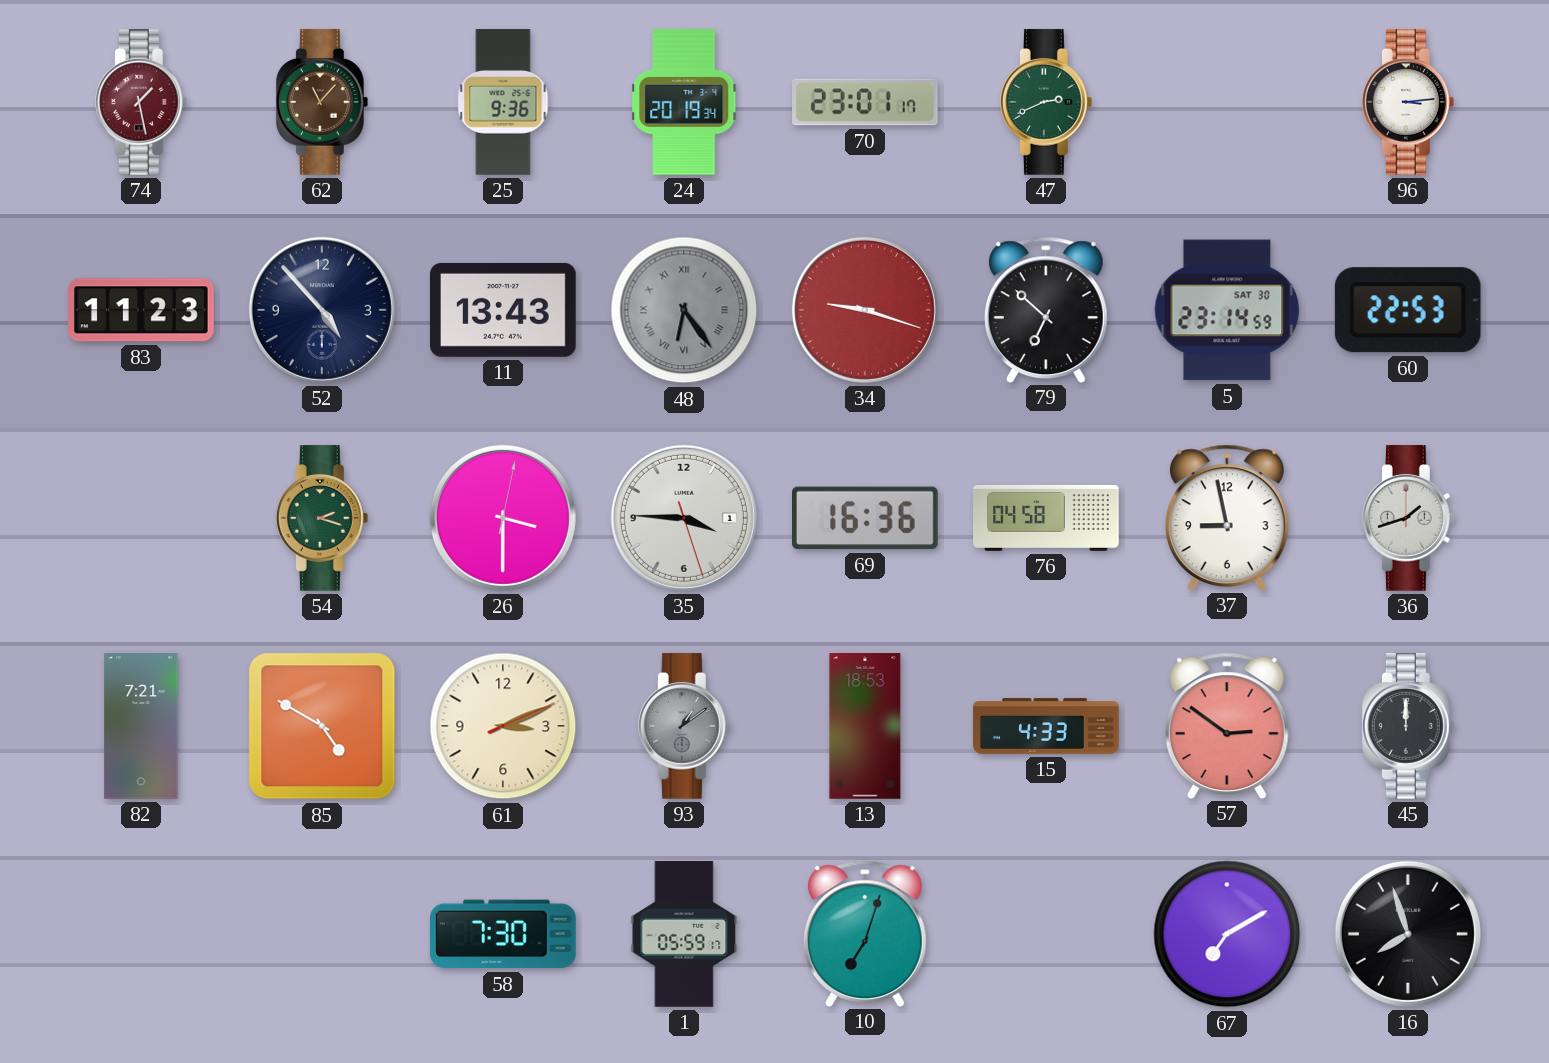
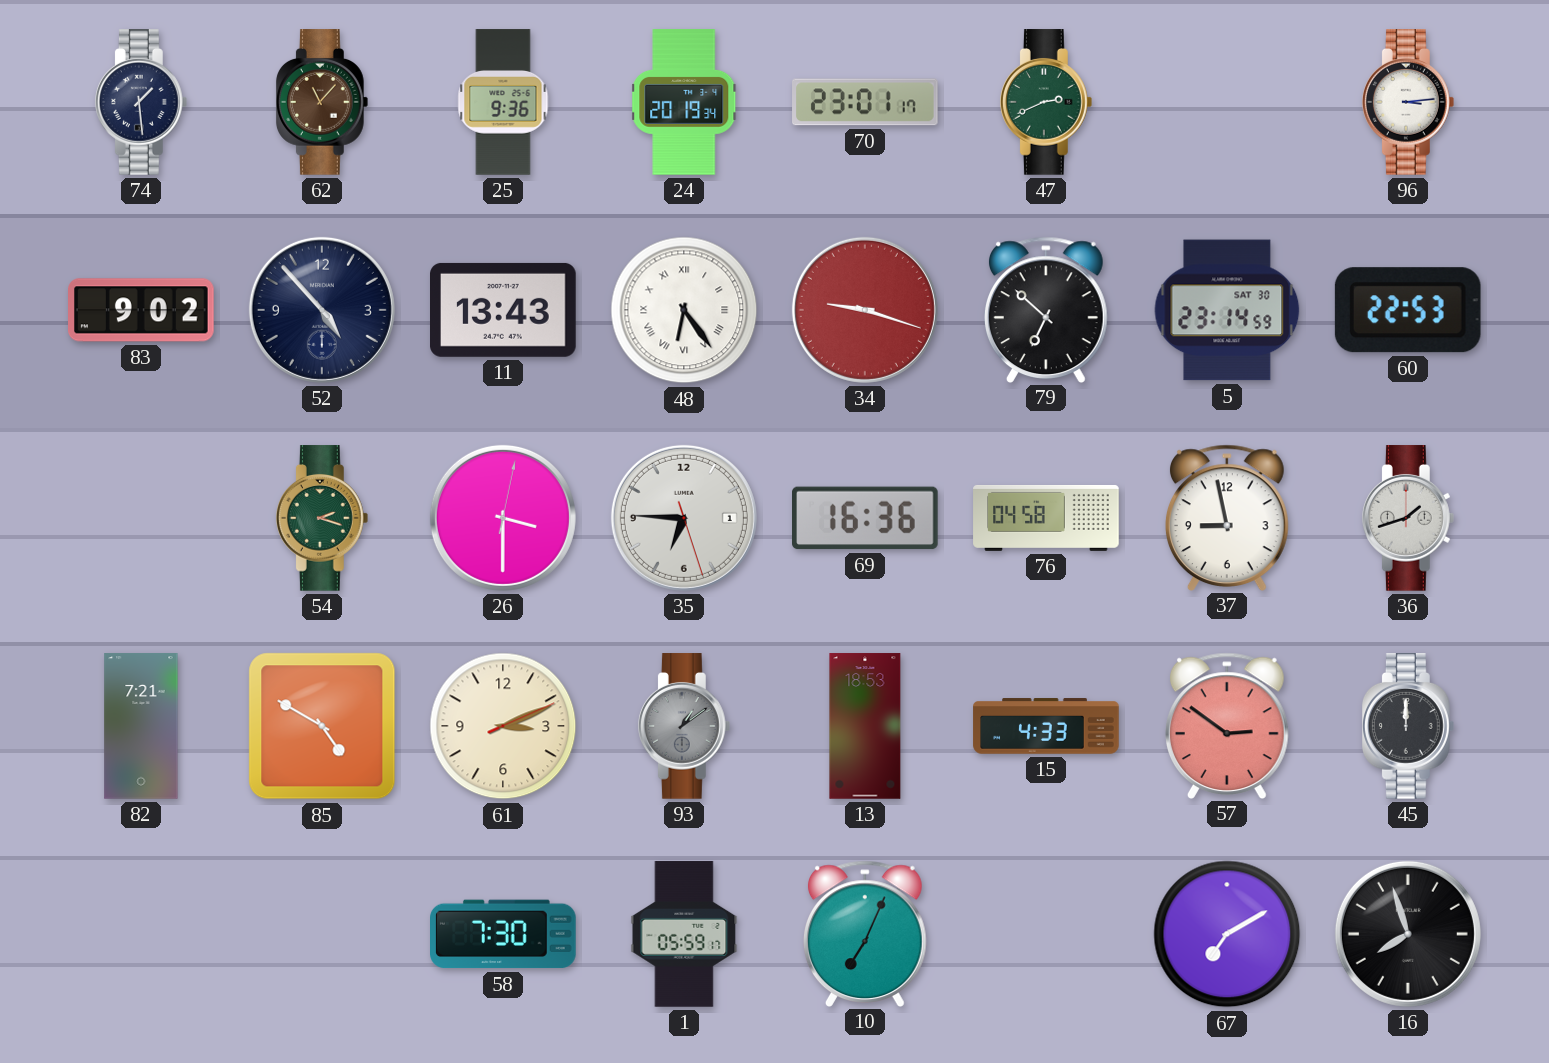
74: 1:28 -> 1:29 (141, 102)
74 dial: burgundy -> navy (141, 102)
83: 11:23 -> 9:02 (141, 310)
48 dial: grey -> white (684, 310)
35: 3:45 -> 6:45 (684, 518)
10: 7:03 -> 7:04 (865, 933)
